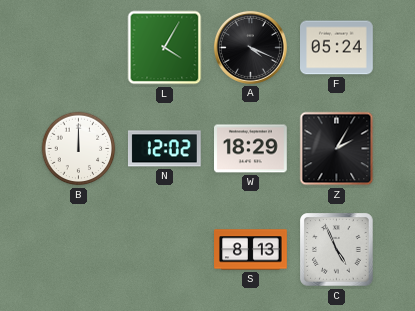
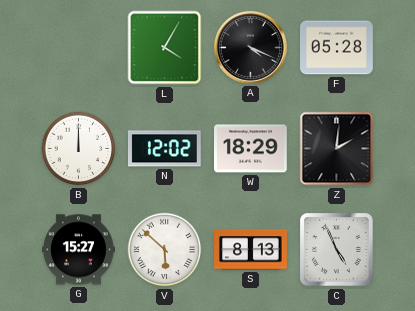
F: 05:24 -> 05:28 (337, 48)
Z: 2:05 -> 2:01 (337, 149)
G: none -> 15:27 (79, 250)
V: none -> 5:52 (165, 250)
